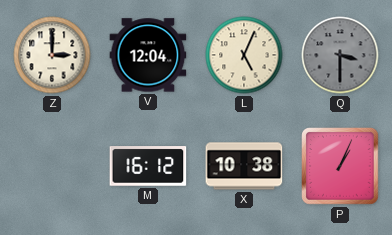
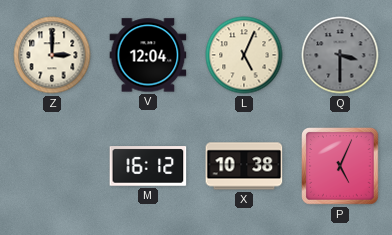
P: 1:04 -> 5:04 (340, 166)
